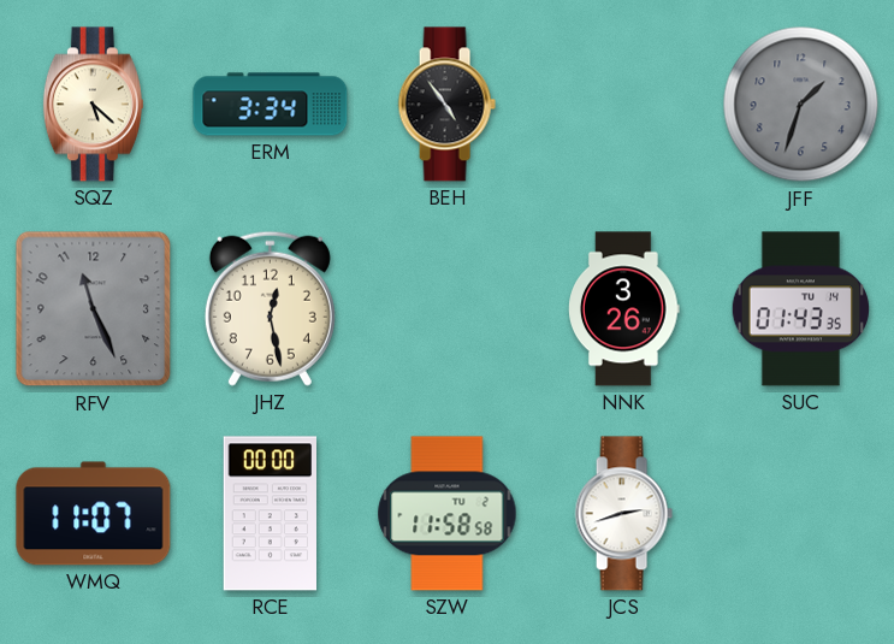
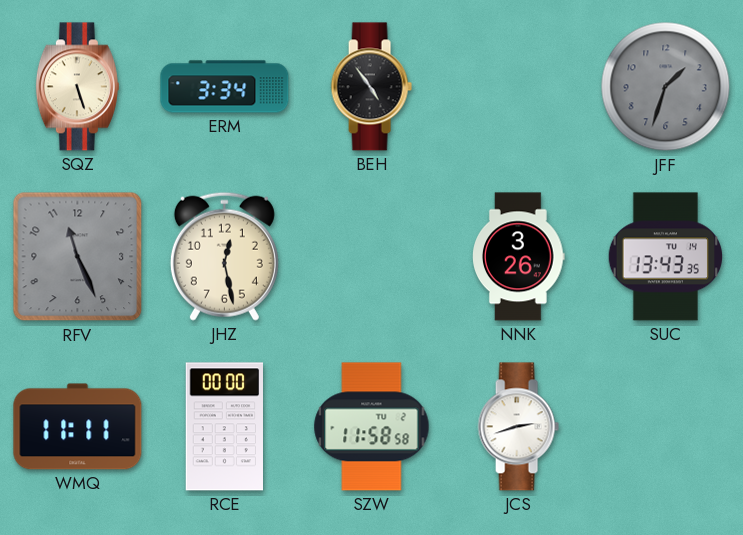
SQZ: 5:22 -> 5:27 (77, 87)
SUC: 01:43 -> 13:43 (665, 257)
WMQ: 11:07 -> 11:11 (78, 427)
